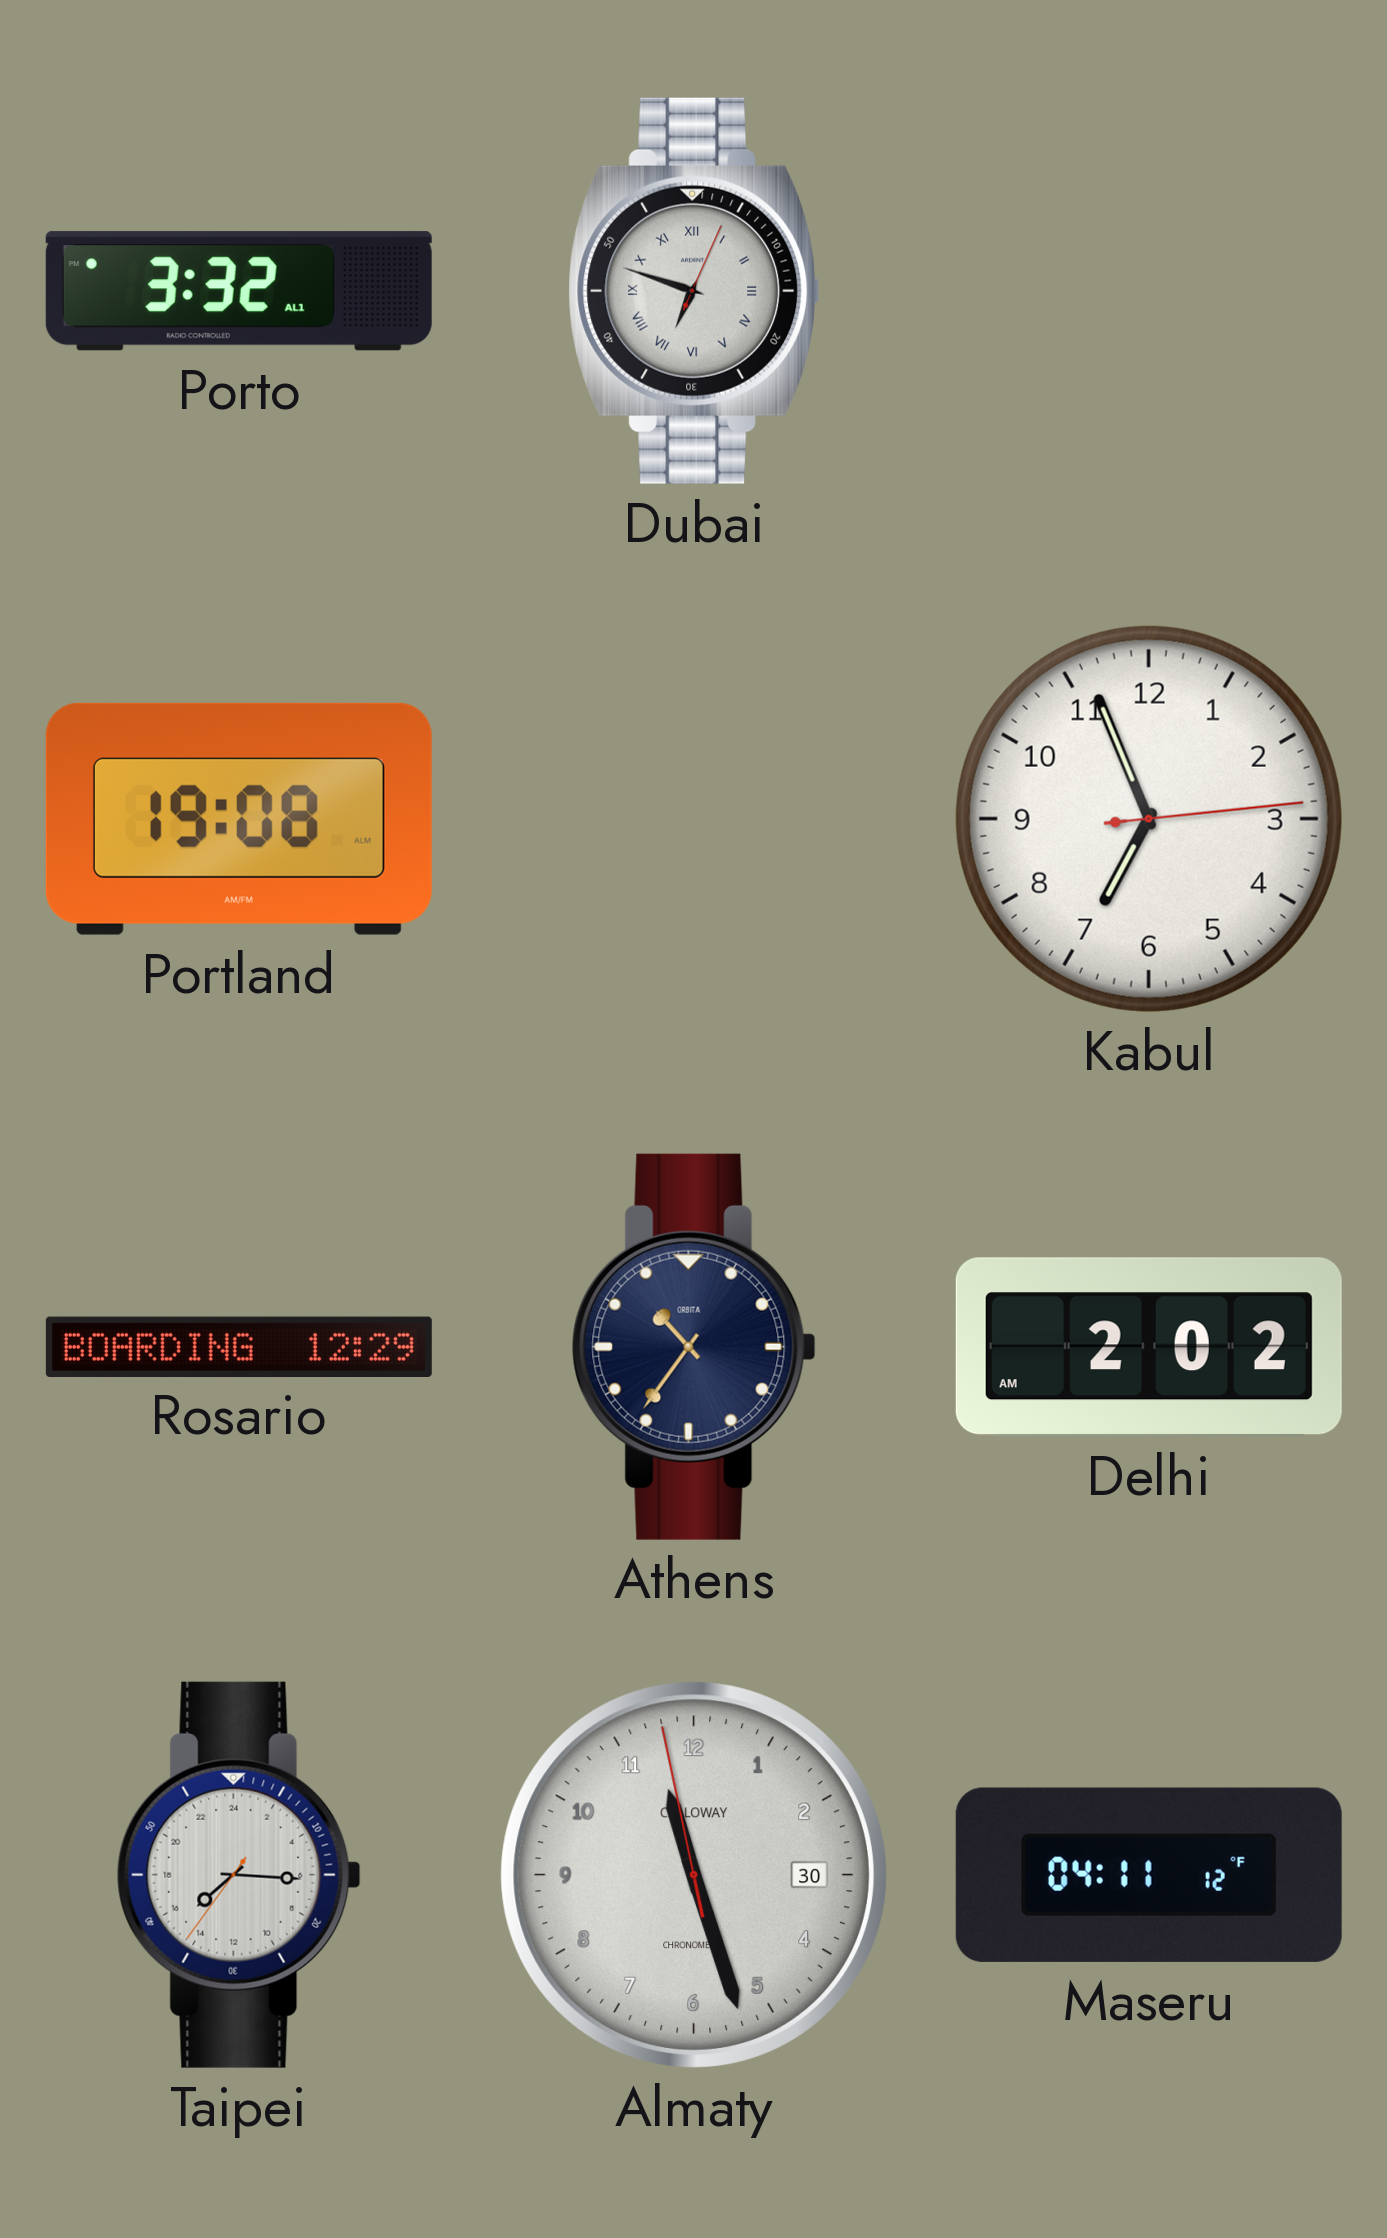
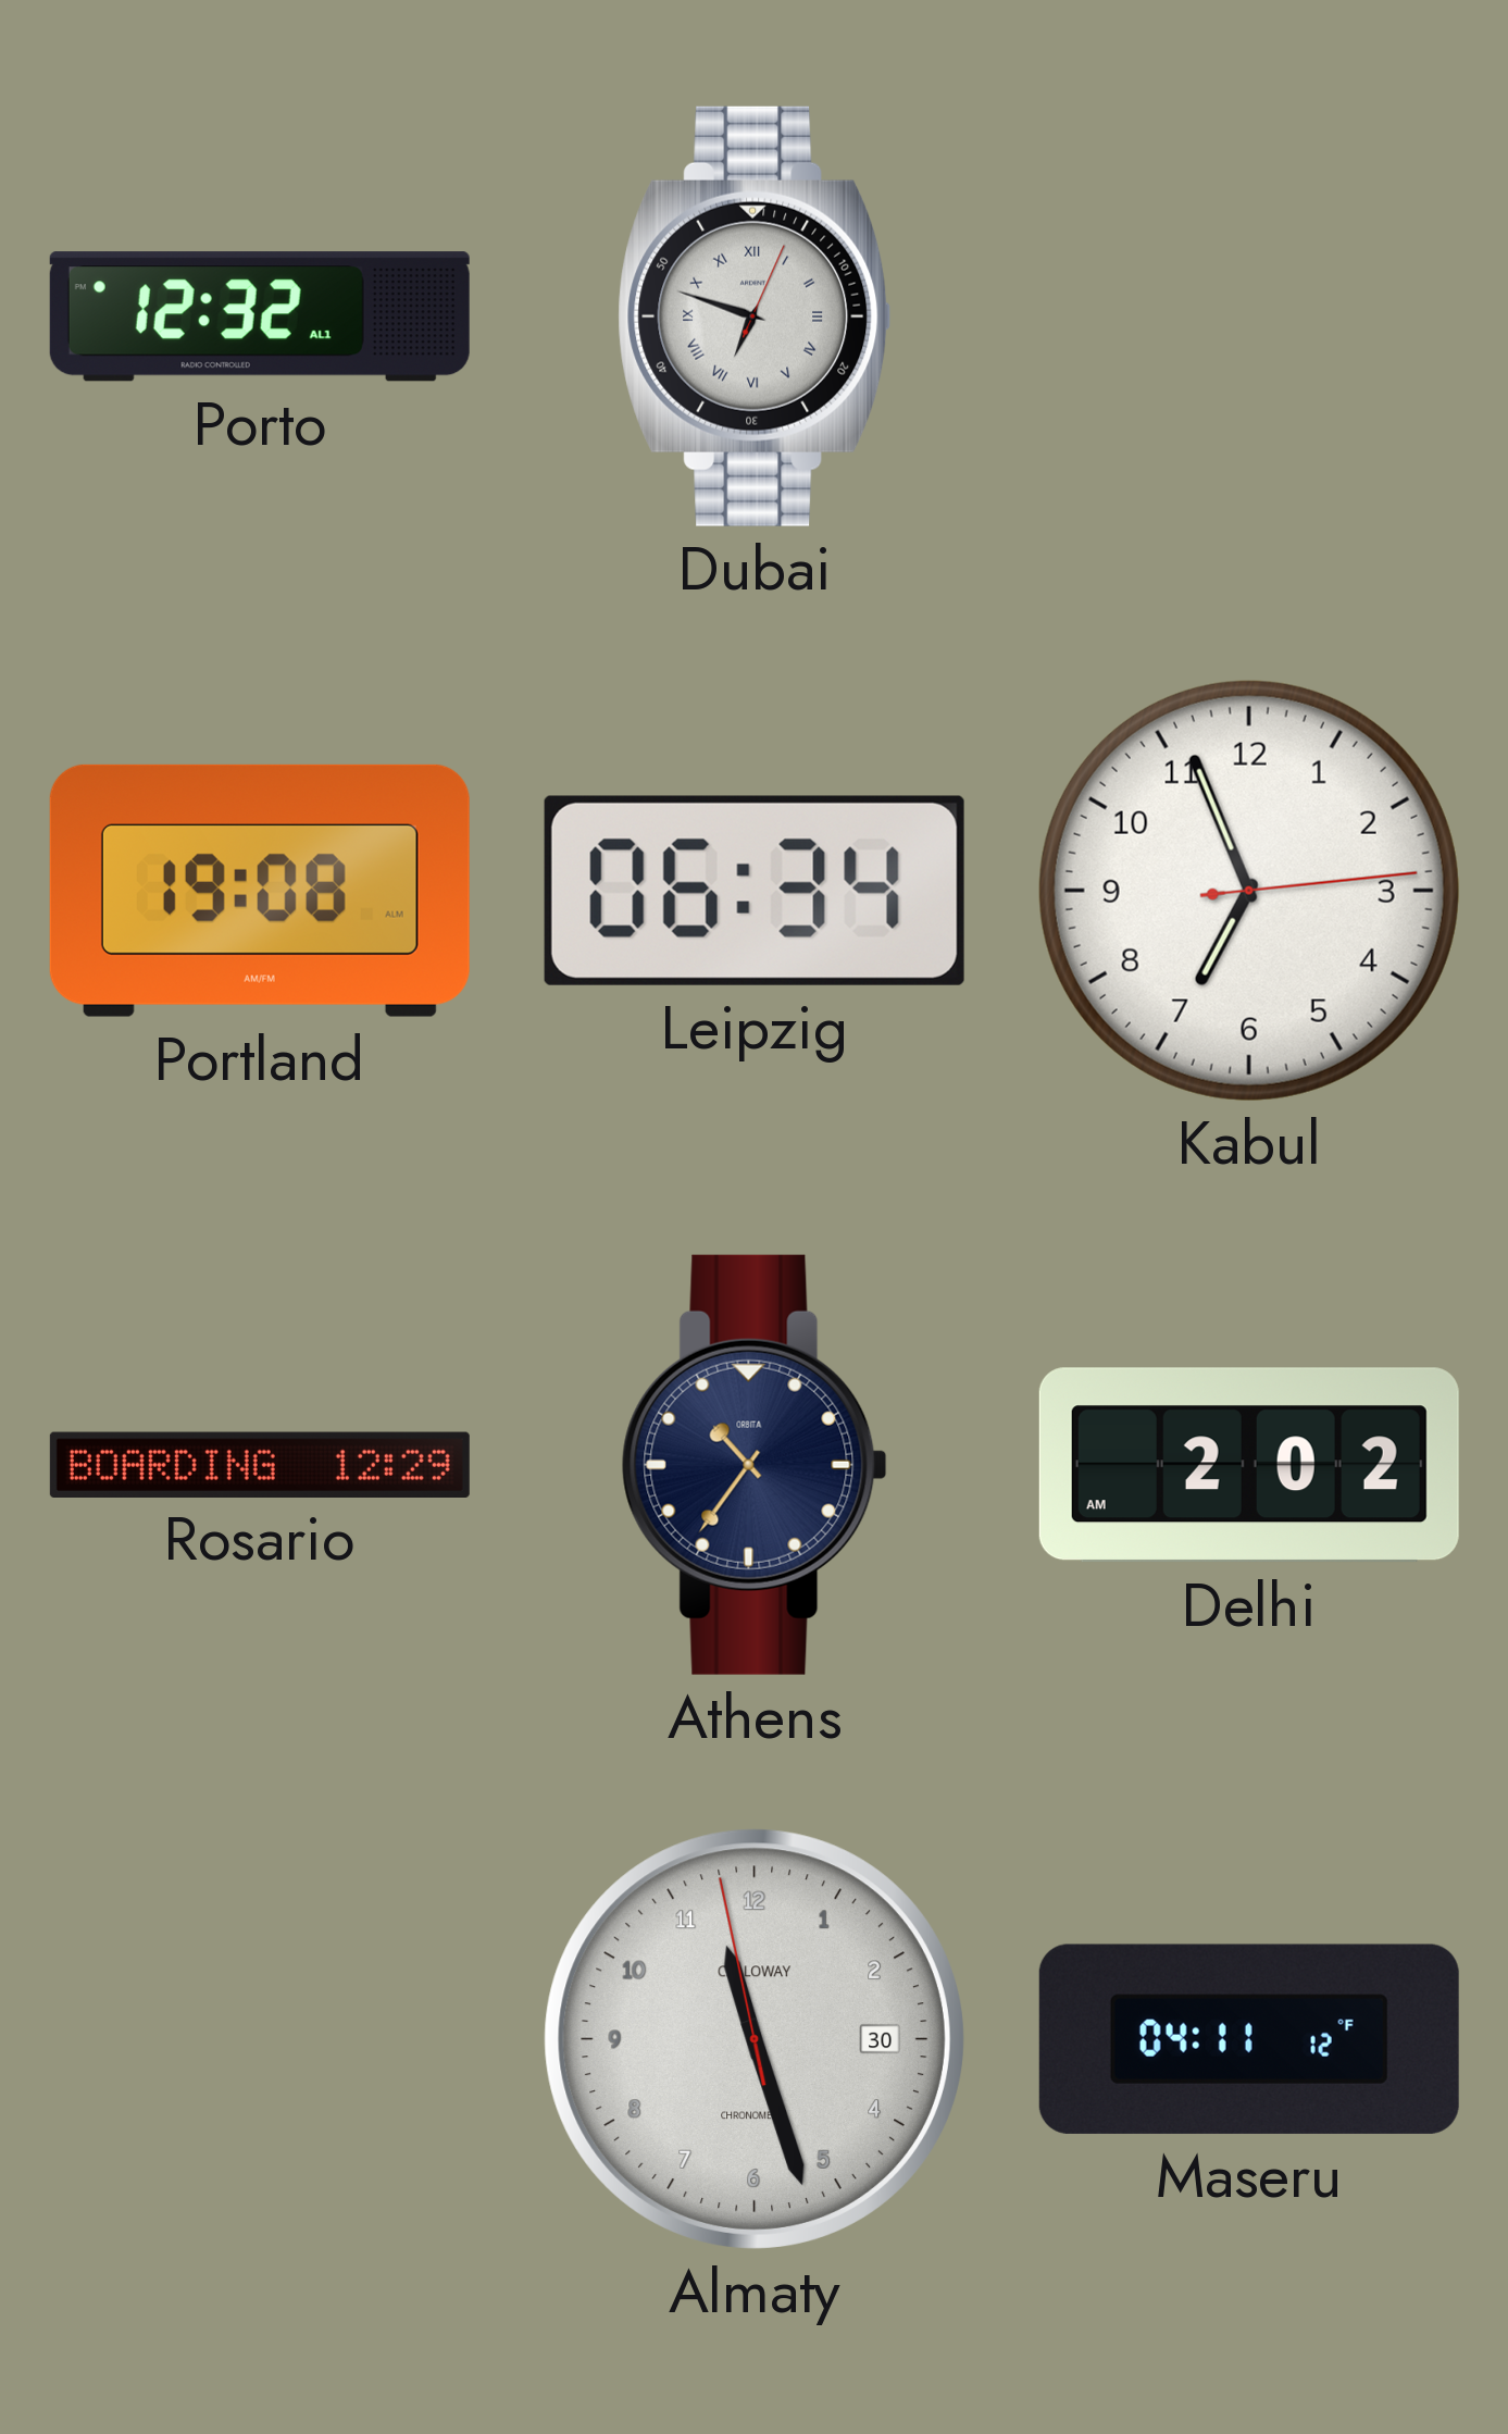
Porto: 3:32 -> 12:32 (260, 316)
Leipzig: none -> 06:34 (755, 891)
Taipei: 15:15 -> none (239, 1875)
